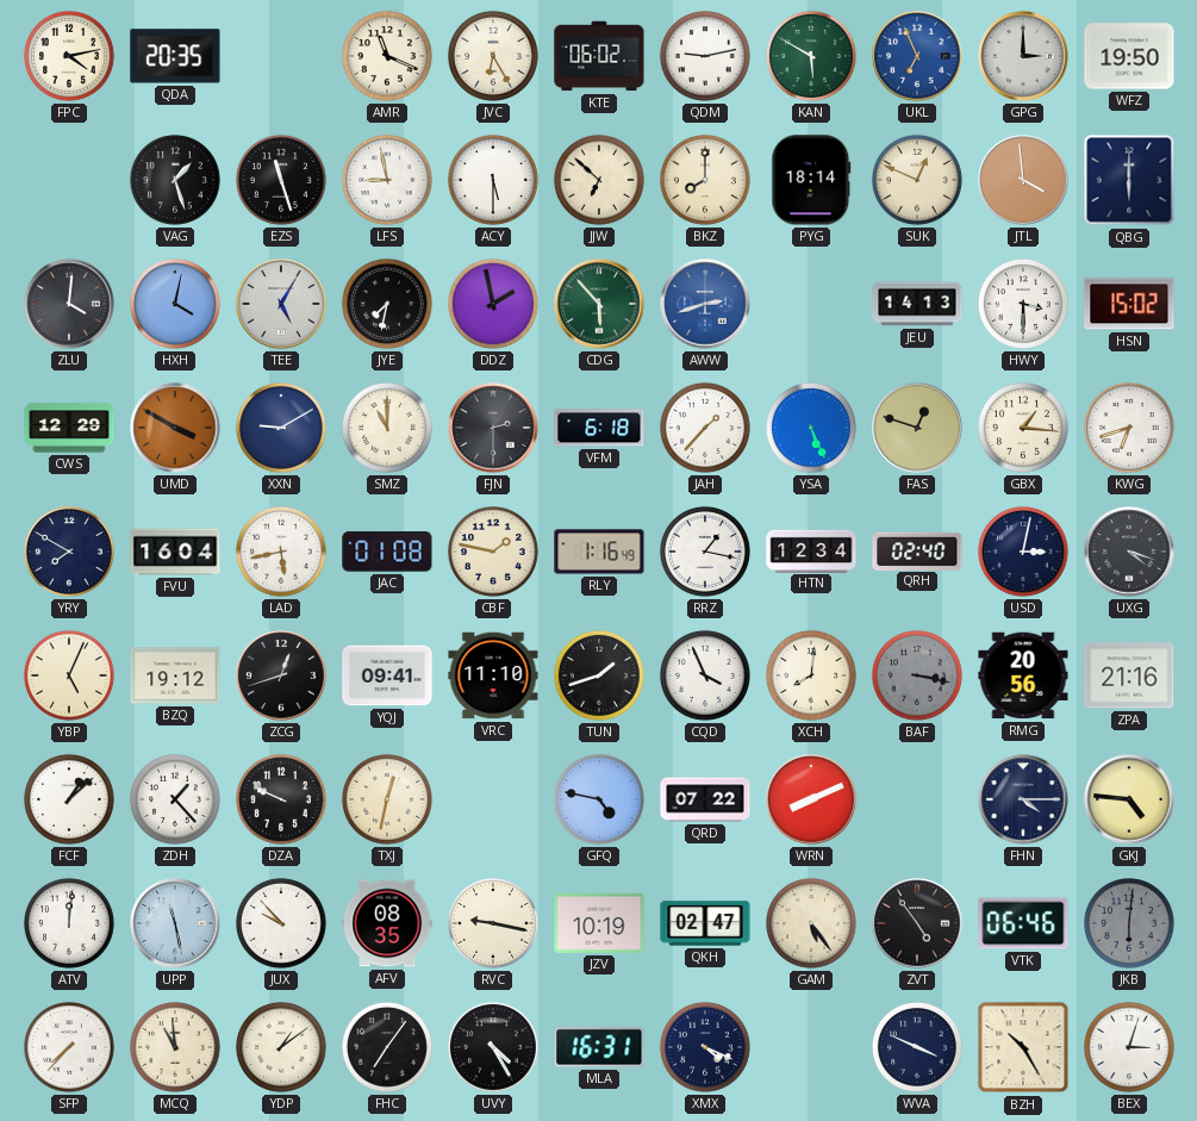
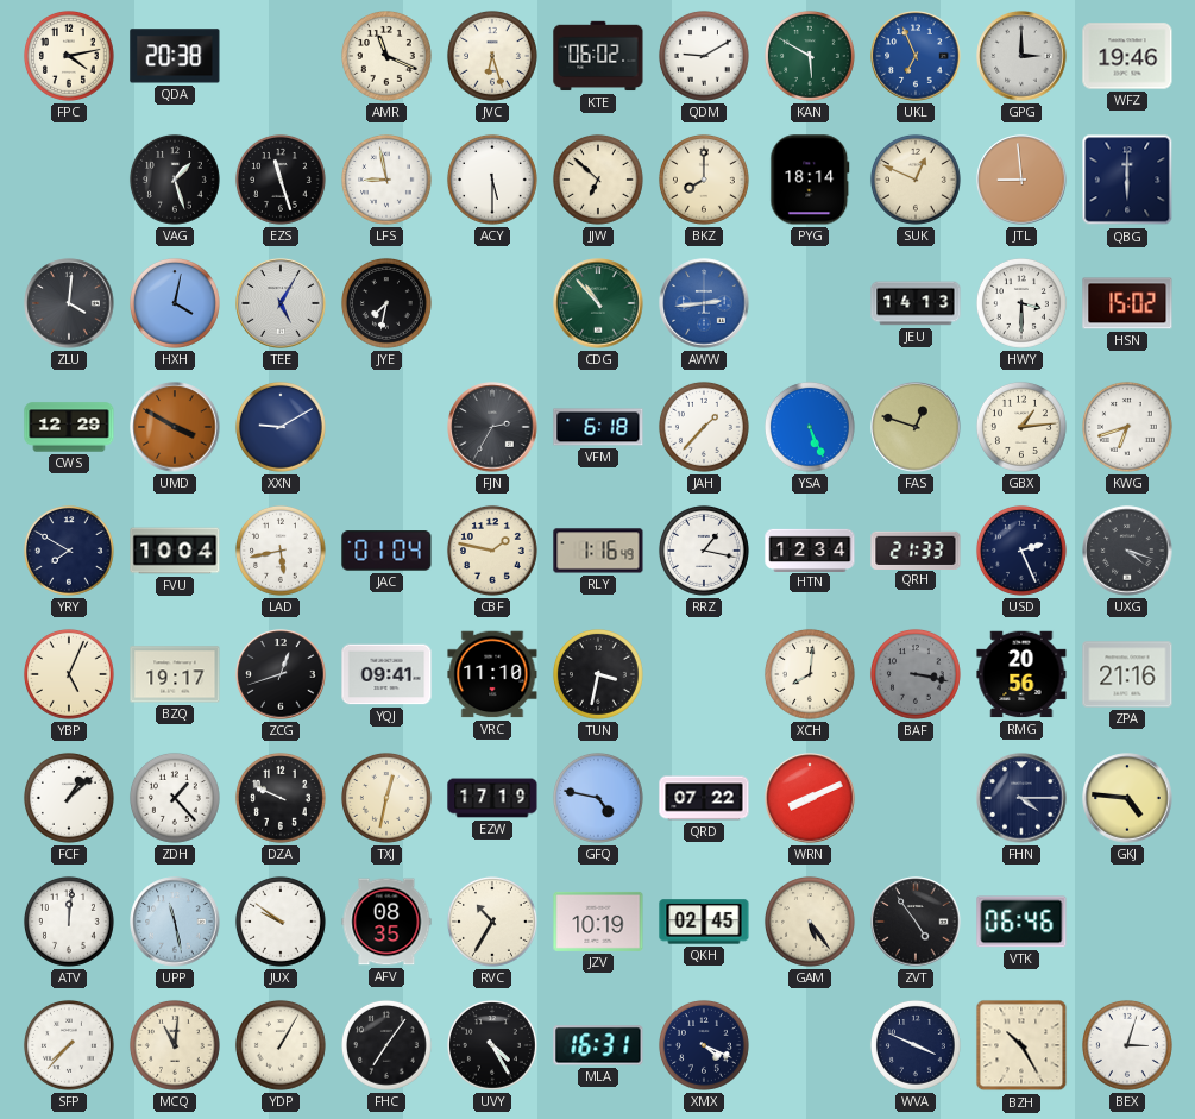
QDA: 20:35 -> 20:38 (175, 56)
JVC: 6:25 -> 6:27 (492, 56)
QDM: 9:13 -> 9:10 (704, 56)
WFZ: 19:50 -> 19:46 (1127, 56)
JTL: 3:59 -> 8:59 (1021, 180)
DDZ: 1:58 -> none (493, 304)
CDG: 5:53 -> 10:53 (598, 303)
AWW: 2:42 -> 2:44 (704, 303)
SMZ: 11:00 -> none (387, 428)
FJN: 2:30 -> 2:35 (492, 427)
GBX: 1:16 -> 1:14 (1021, 427)
FVU: 16:04 -> 10:04 (175, 551)
JAC: 01:08 -> 01:04 (386, 551)
QRH: 02:40 -> 21:33 (916, 549)
USD: 3:02 -> 2:26 (1021, 551)
BZQ: 19:12 -> 19:17 (175, 674)
TUN: 1:42 -> 3:32 (598, 674)
CQD: 3:56 -> none (705, 675)
EZW: none -> 17:19 (492, 798)
JUX: 9:53 -> 9:51 (281, 922)
RVC: 9:17 -> 10:35 (492, 922)
QKH: 02:47 -> 02:45 (704, 922)
JKB: 6:01 -> none (1129, 923)
MCQ: 10:59 -> 11:01 (175, 1045)
YDP: 1:09 -> 1:05 (281, 1045)
